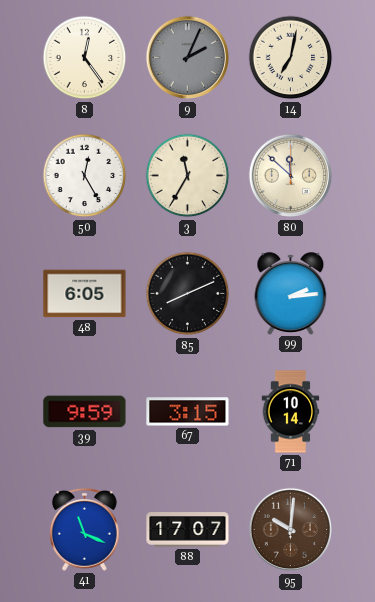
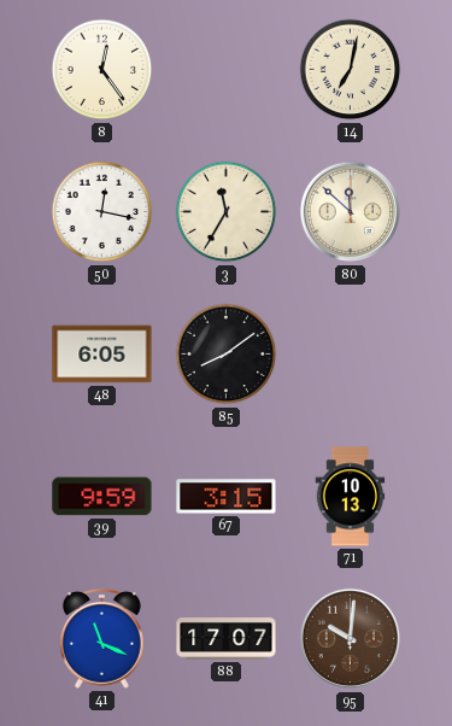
9: 2:04 -> none (188, 58)
50: 12:25 -> 12:17 (102, 212)
85: 8:11 -> 8:09 (227, 355)
99: 2:14 -> none (291, 293)
71: 10:14 -> 10:13 (351, 497)
